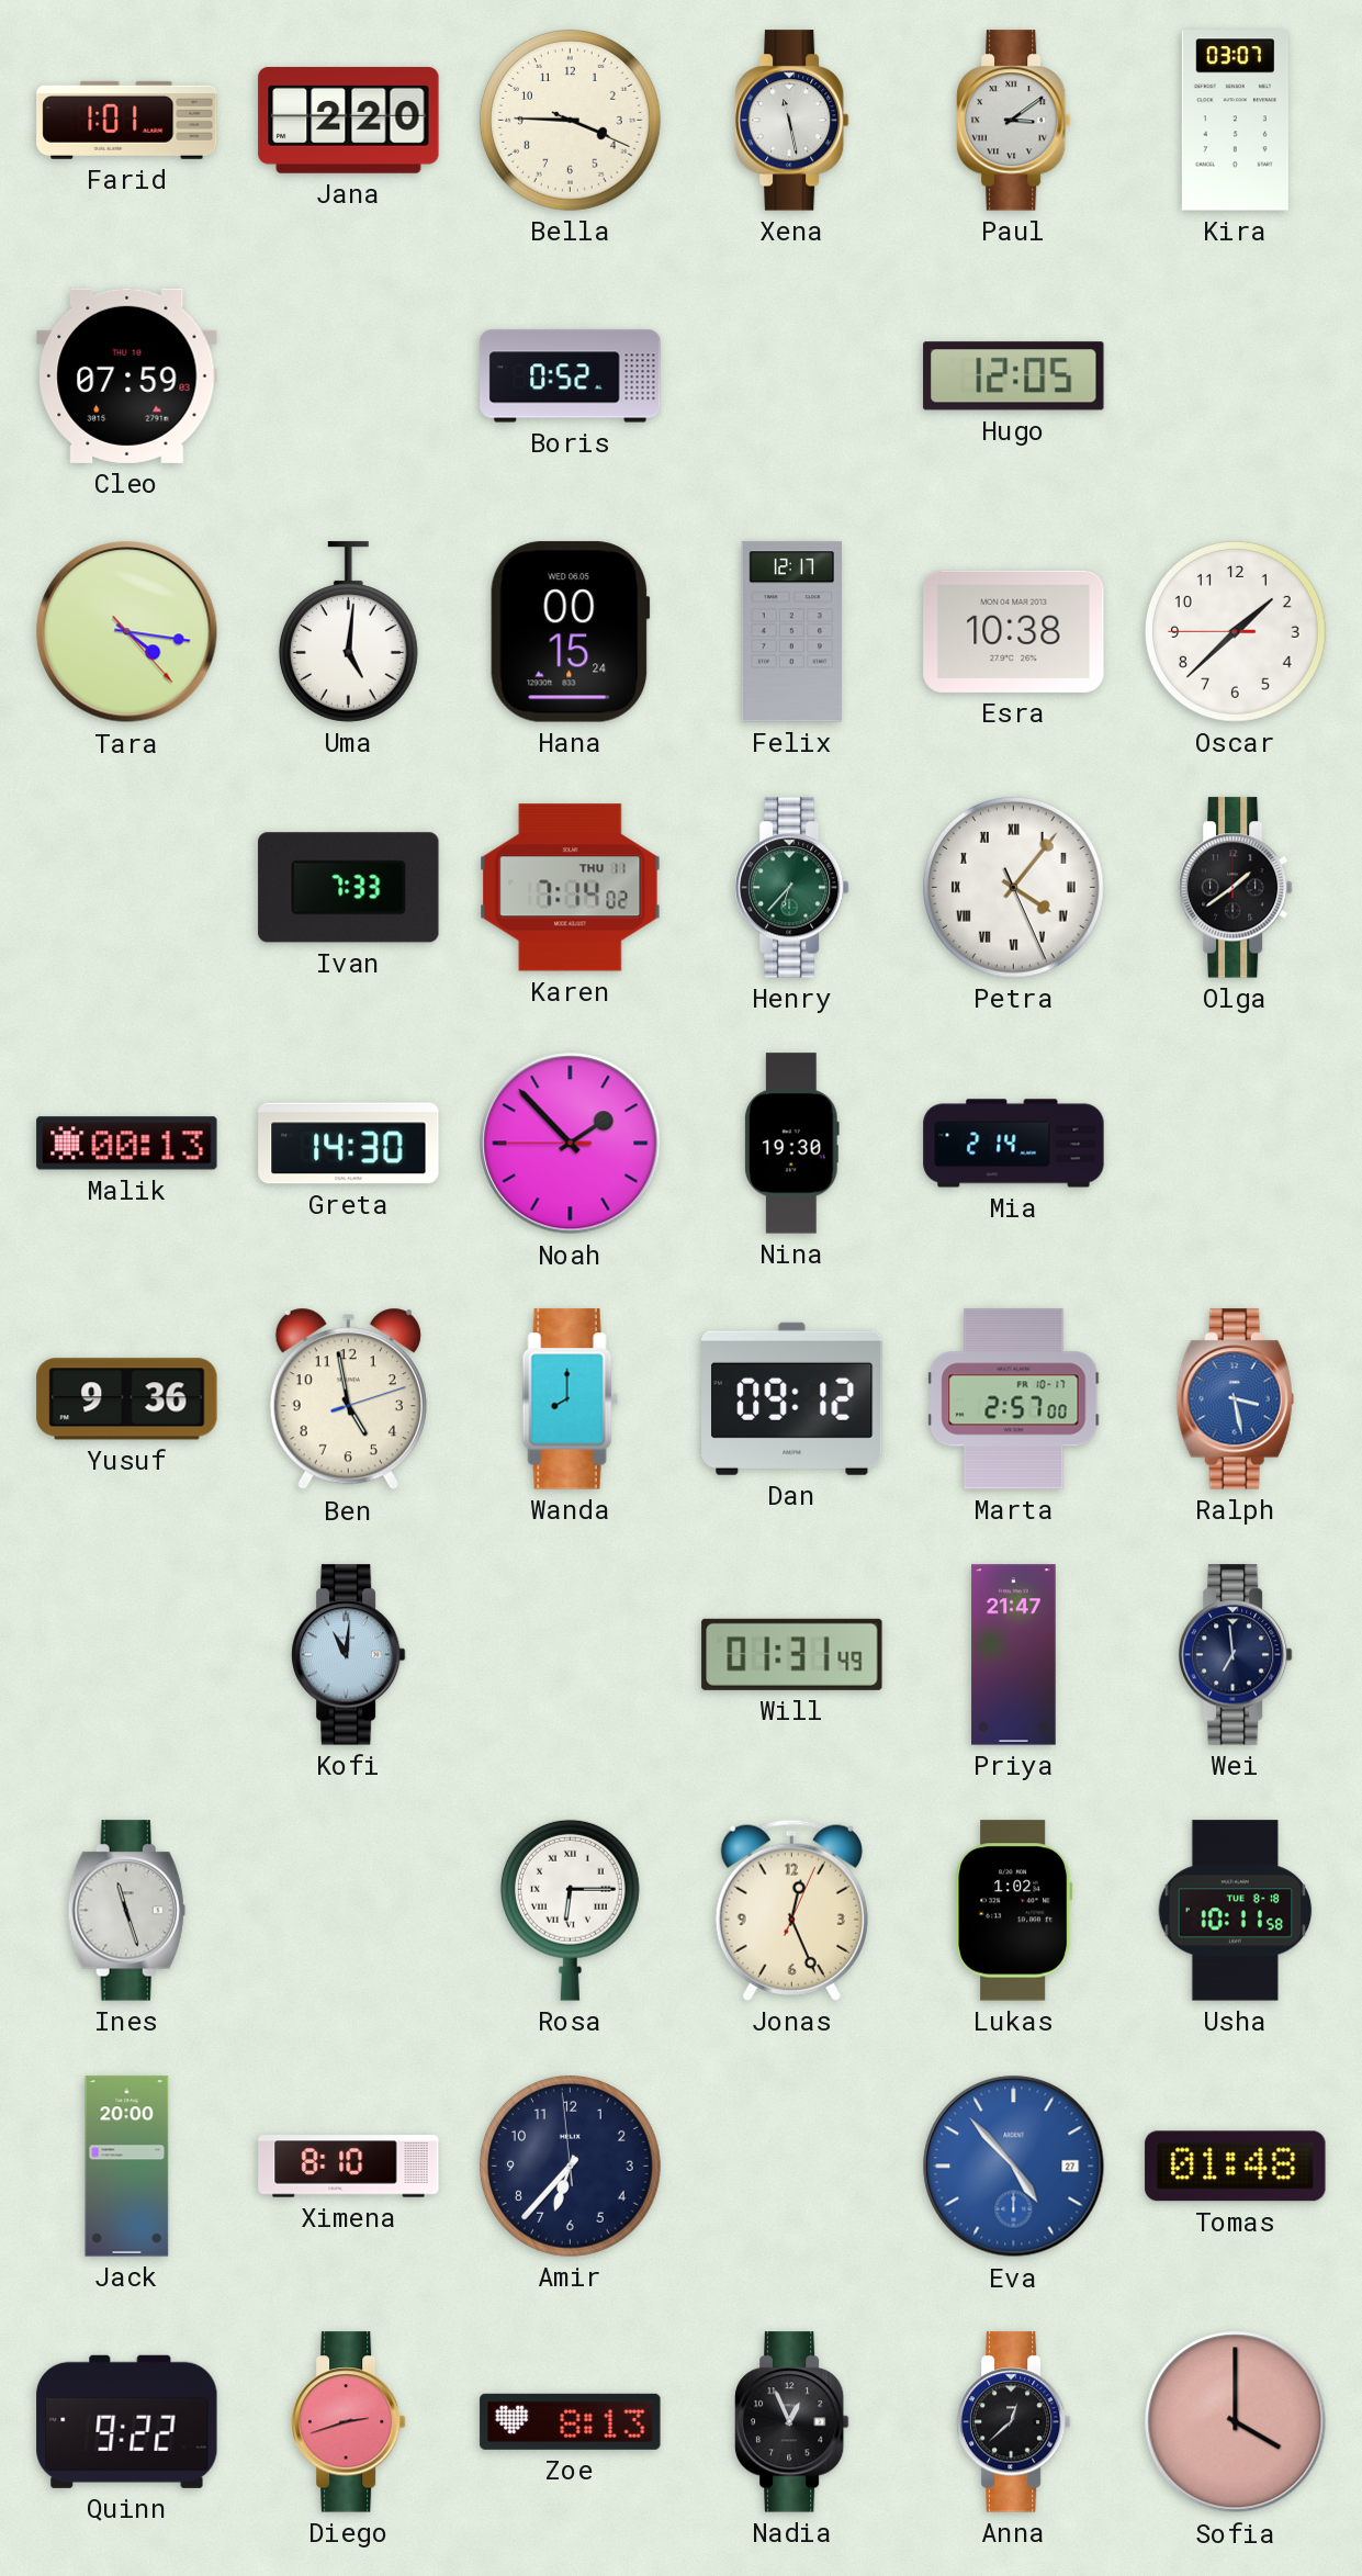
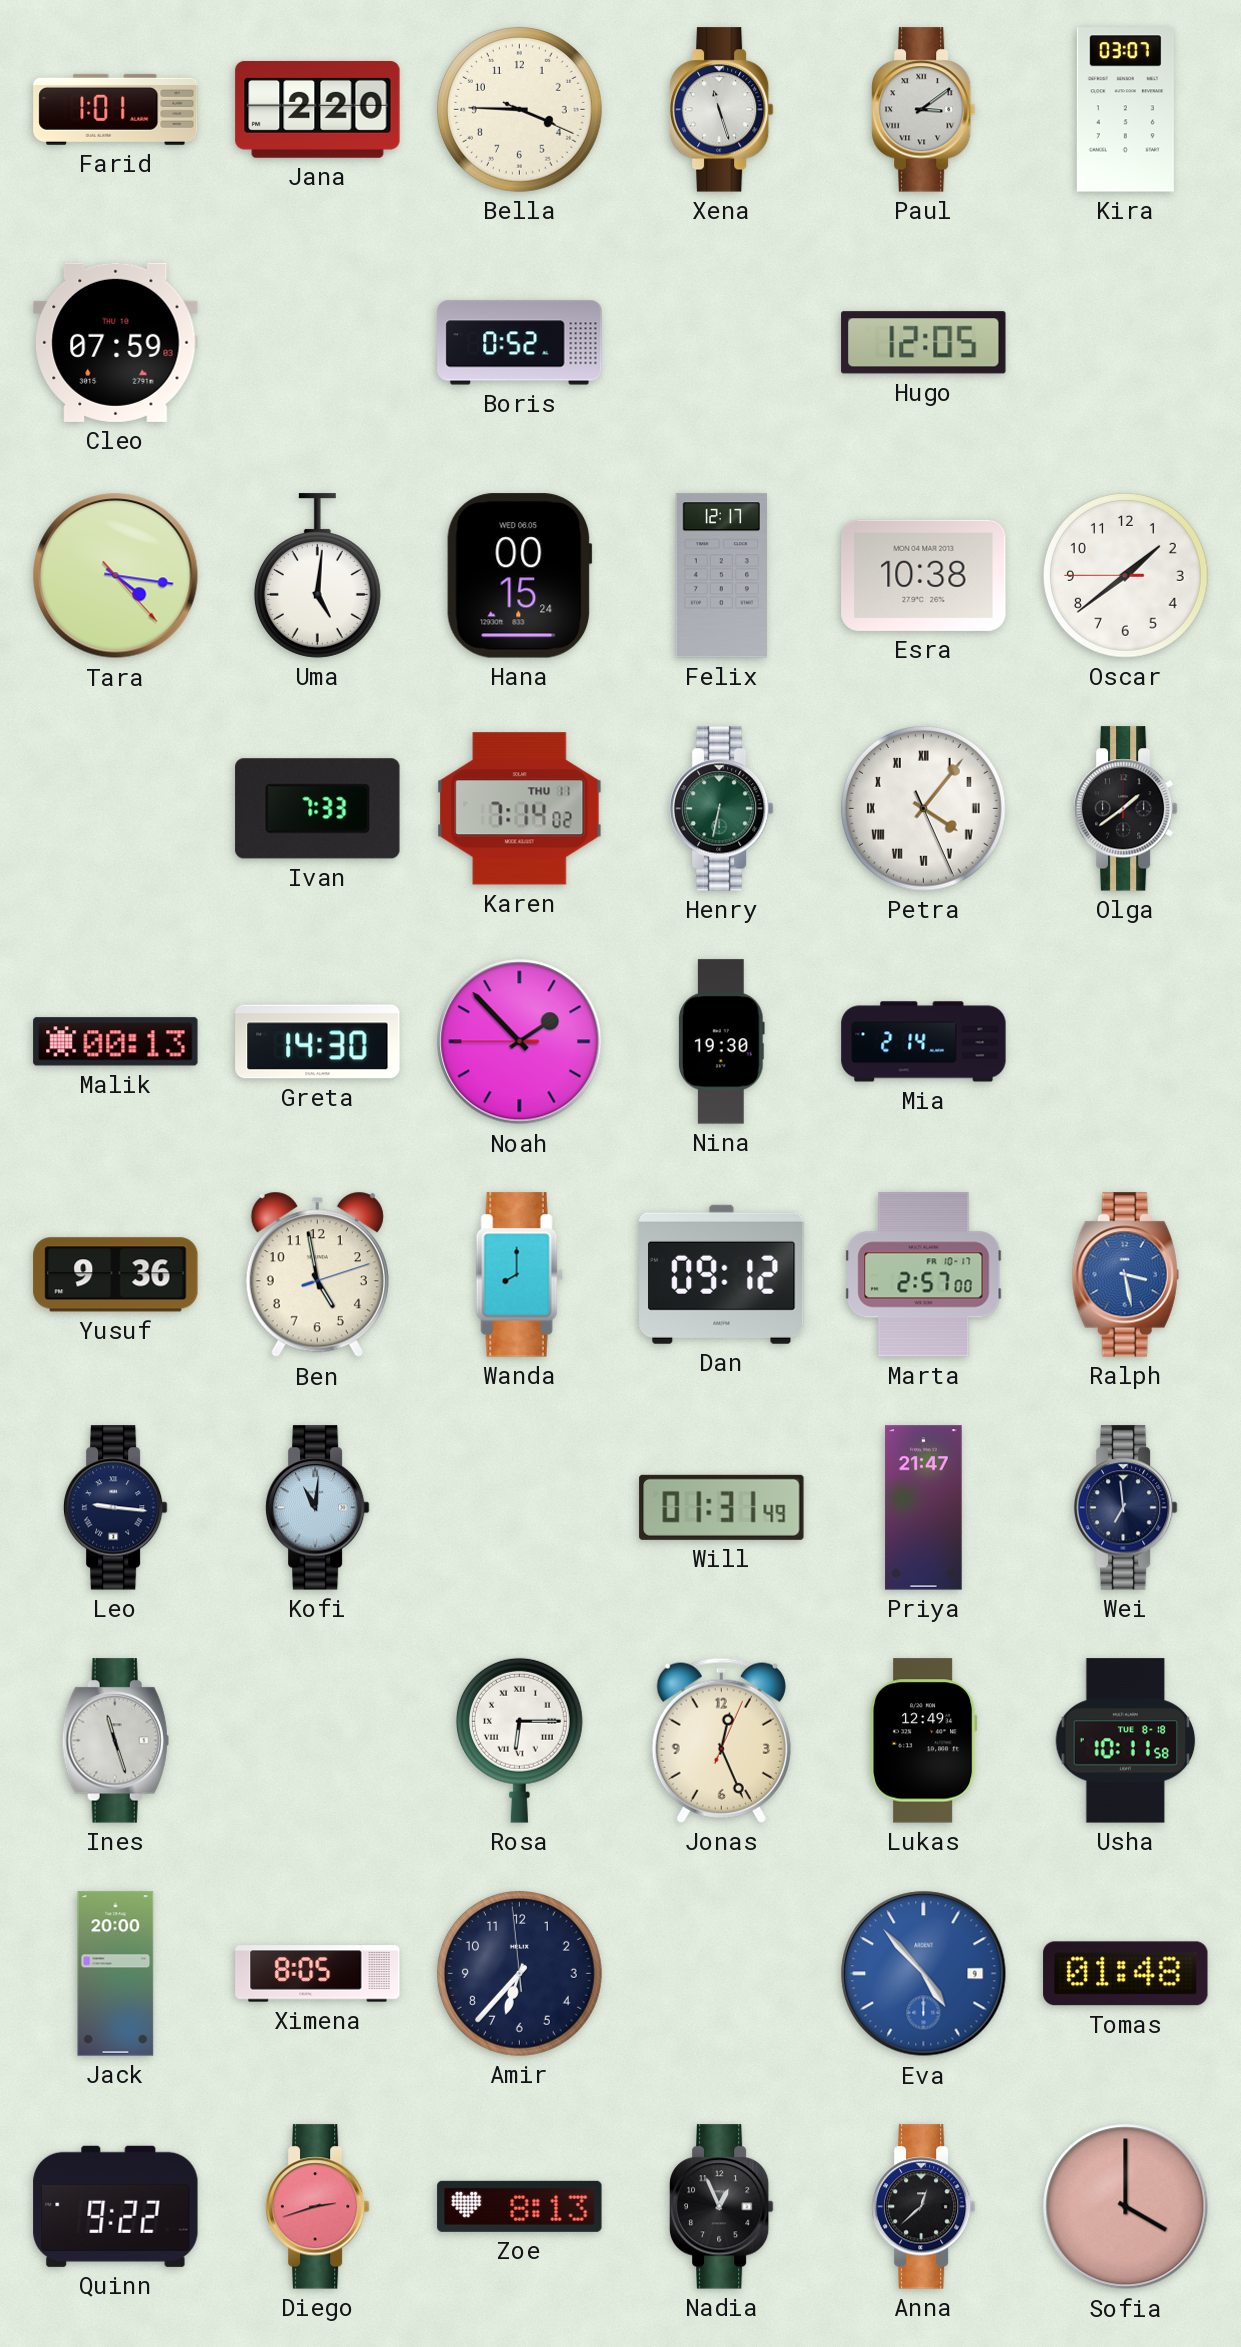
Xena: 11:28 -> 11:27 (721, 110)
Oscar: 1:37 -> 1:38 (1126, 576)
Henry: 6:37 -> 6:32 (721, 809)
Leo: none -> 9:16 (115, 1508)
Lukas: 1:02 -> 12:49 (924, 1741)
Ximena: 8:10 -> 8:05 (318, 1974)
Eva date: 27 -> 9 (924, 1974)
